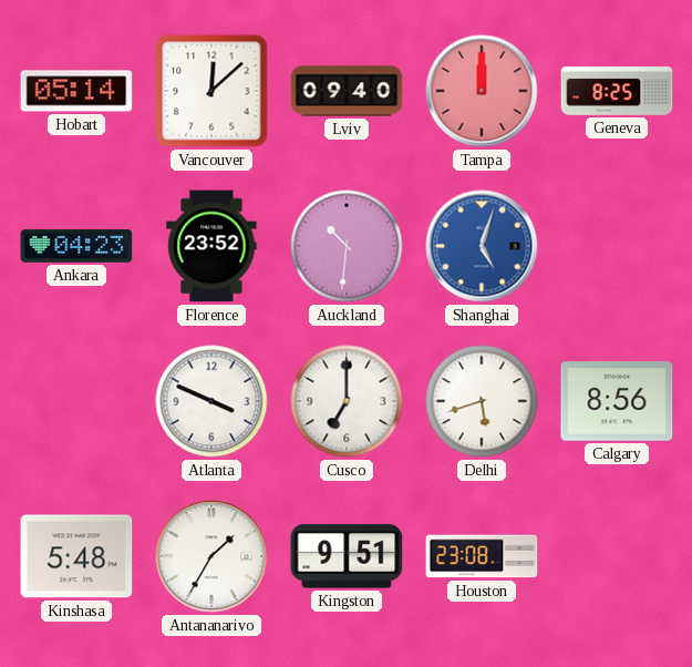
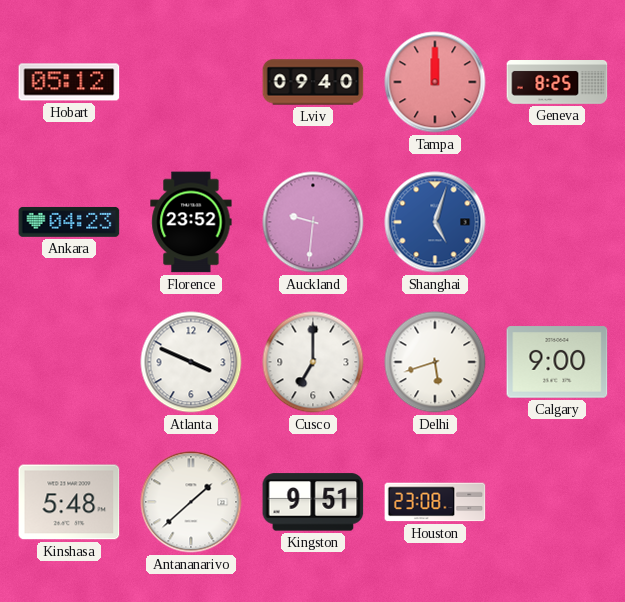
Hobart: 05:14 -> 05:12 (69, 82)
Vancouver: 12:08 -> none (211, 91)
Auckland: 10:31 -> 9:31 (313, 222)
Calgary: 8:56 -> 9:00 (557, 362)
Antananarivo: 1:35 -> 1:38 (191, 502)
